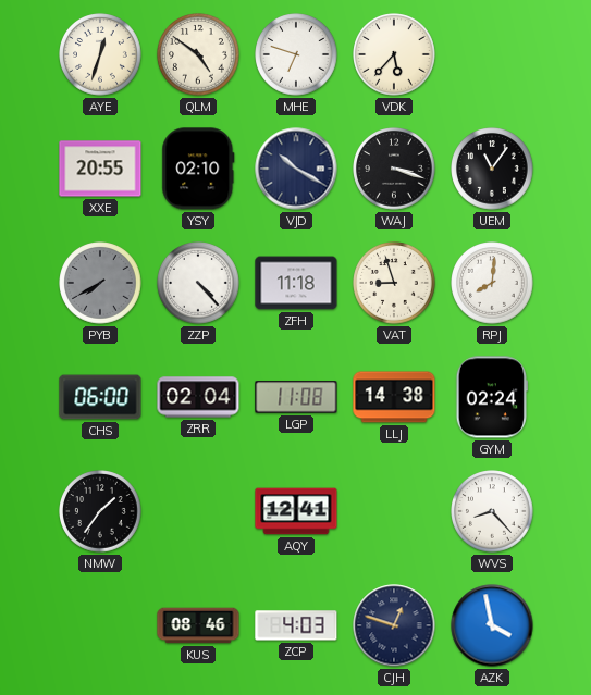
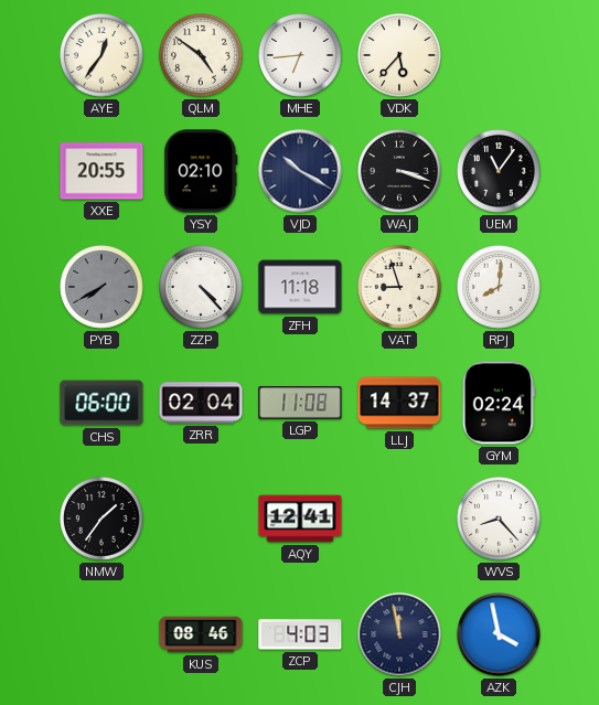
AYE: 12:33 -> 12:36 (101, 55)
MHE: 6:48 -> 6:44 (300, 55)
LLJ: 14:38 -> 14:37 (399, 403)
CJH: 12:48 -> 11:58 (399, 634)
